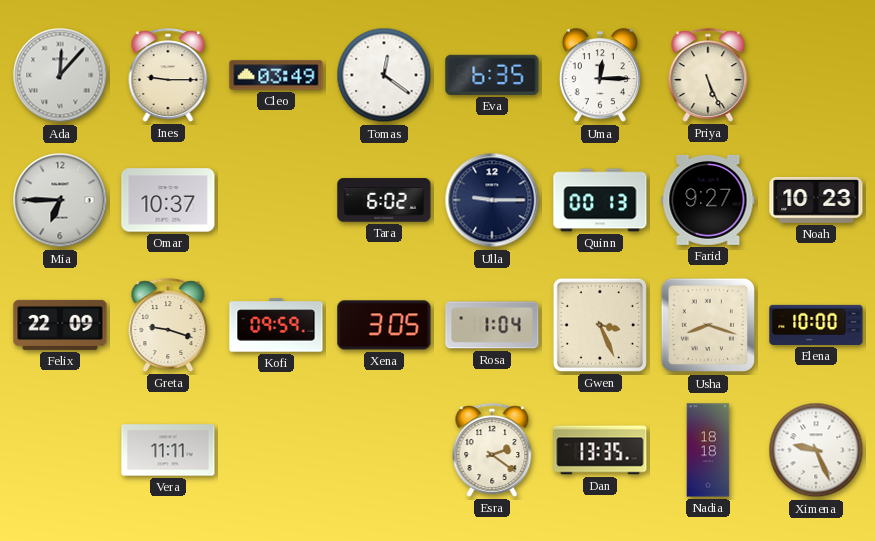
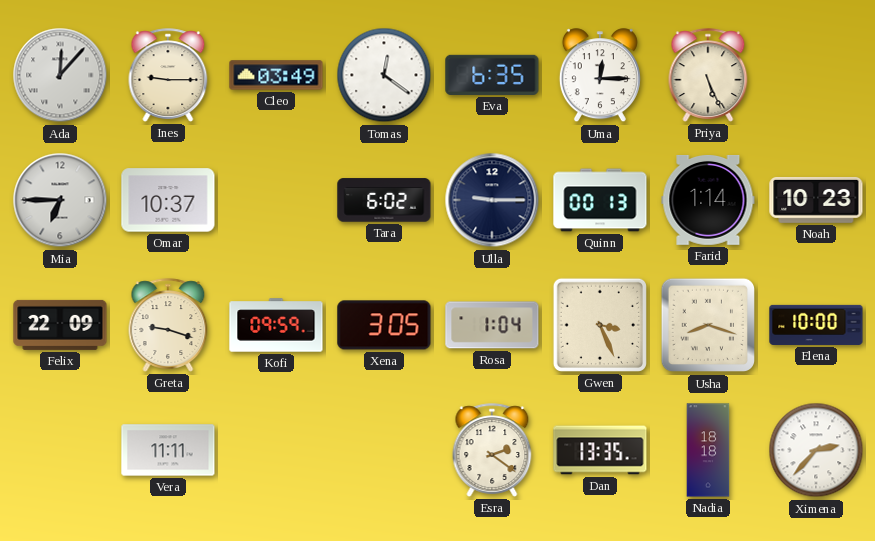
Farid: 9:27 -> 1:14 (708, 200)
Ximena: 9:26 -> 2:37 (816, 450)
